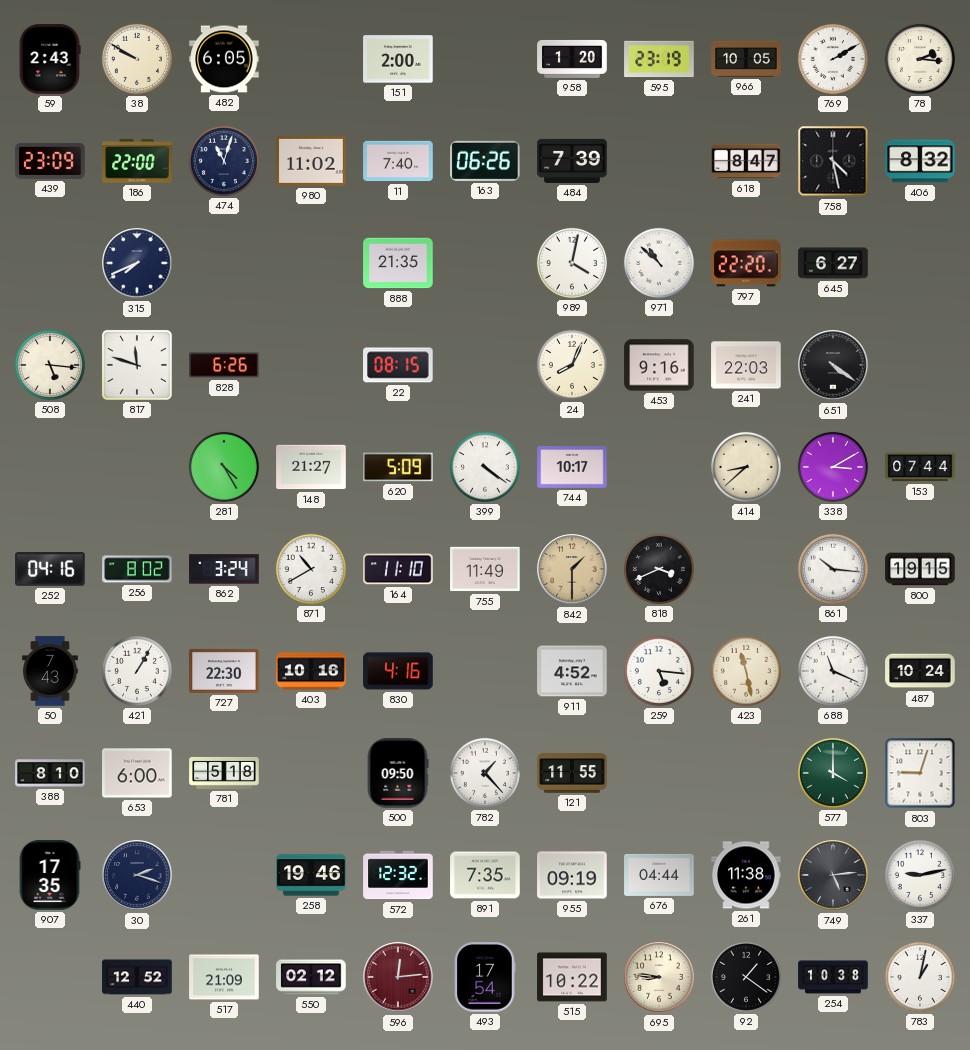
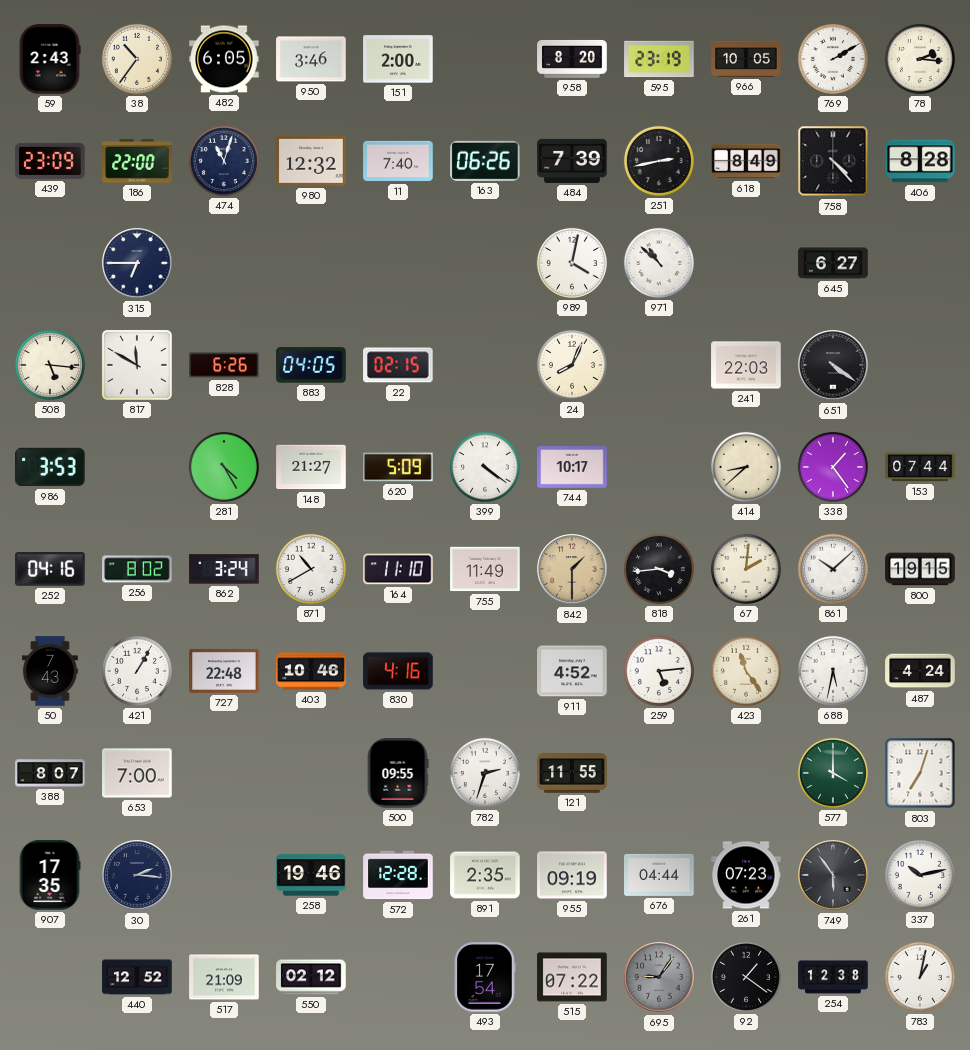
38: 9:50 -> 10:36 (137, 59)
950: none -> 3:46 (311, 59)
958: 1:20 -> 8:20 (572, 59)
980: 11:02 -> 12:32 (311, 162)
251: none -> 2:43 (659, 161)
618: 8:47 -> 8:49 (746, 161)
758: 4:28 -> 4:23 (833, 161)
406: 8:32 -> 8:28 (920, 161)
315: 7:41 -> 6:45 (137, 263)
888: 21:35 -> none (398, 263)
797: 22:20 -> none (746, 263)
817: 11:48 -> 11:50 (137, 365)
883: none -> 04:05 (311, 365)
22: 08:15 -> 02:15 (398, 365)
453: 9:16 -> none (659, 365)
986: none -> 3:53 (50, 467)
338: 3:10 -> 1:24 (833, 467)
818: 3:41 -> 3:44 (659, 569)
67: none -> 2:01 (746, 569)
861: 10:16 -> 10:08 (833, 569)
727: 22:30 -> 22:48 (224, 671)
403: 10:16 -> 10:46 (311, 671)
259: 5:16 -> 5:14 (659, 671)
423: 11:28 -> 11:24 (746, 671)
688: 11:19 -> 5:32 (833, 671)
487: 10:24 -> 4:24 (920, 671)
388: 8:10 -> 8:07 (50, 773)
653: 6:00 -> 7:00 (137, 773)
781: 5:18 -> none (224, 773)
500: 09:50 -> 09:55 (398, 773)
782: 1:23 -> 2:33 (485, 773)
803: 9:03 -> 7:03 (920, 773)
30: 2:18 -> 2:16 (137, 875)
572: 12:32 -> 12:28 (398, 875)
891: 7:35 -> 2:35 (485, 875)
261: 11:38 -> 07:23 (746, 875)
749: 5:14 -> 5:54 (833, 875)
337: 9:13 -> 10:13 (920, 875)
596: 12:14 -> none (398, 977)
515: 10:22 -> 07:22 (572, 977)
695: 8:46 -> 9:06 (659, 977)
695 dial: cream -> grey (659, 977)
254: 10:38 -> 12:38 (833, 977)
